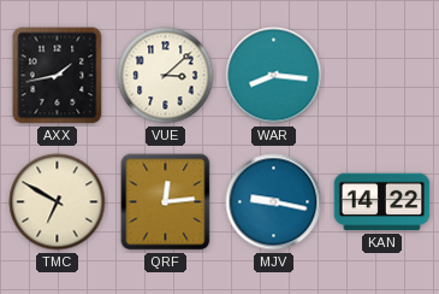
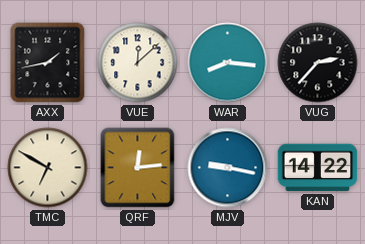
VUE: 3:08 -> 12:08 (138, 63)
VUG: none -> 2:37 (318, 63)
